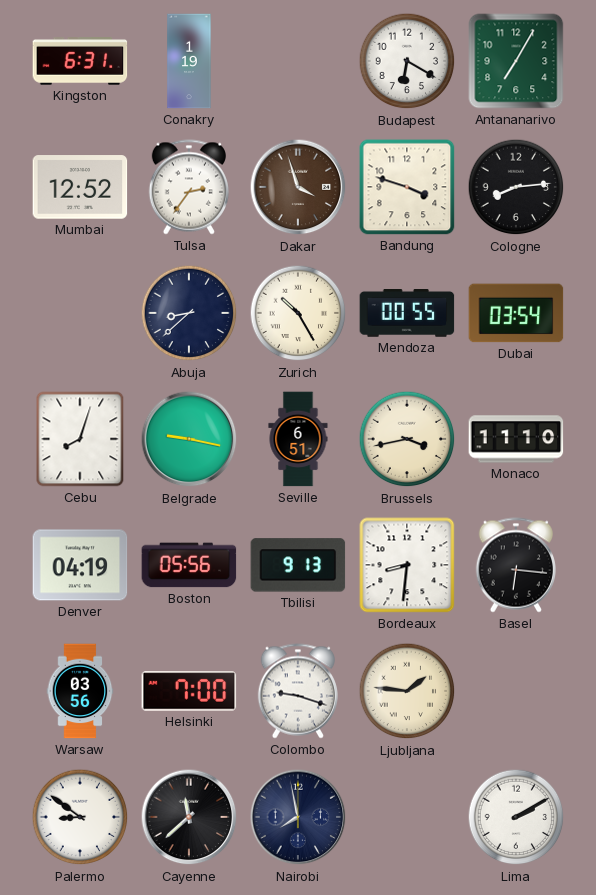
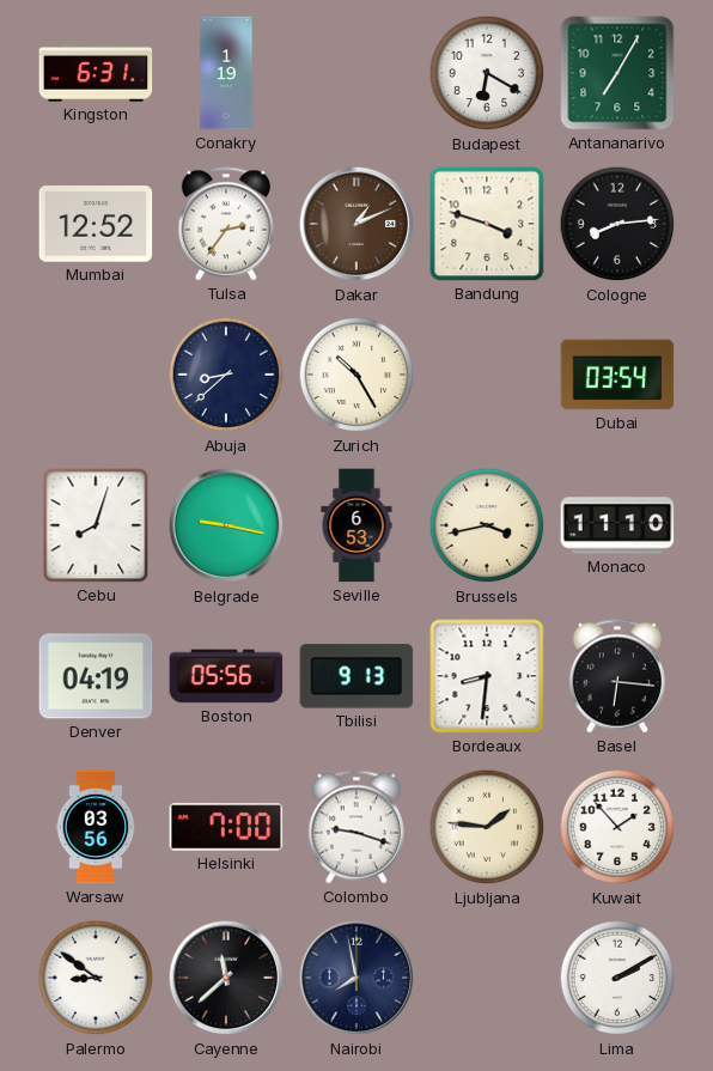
Dakar: 3:57 -> 1:11 (356, 224)
Mendoza: 00:55 -> none (407, 314)
Seville: 6:51 -> 6:53 (356, 525)
Kuwait: none -> 1:53 (617, 827)
